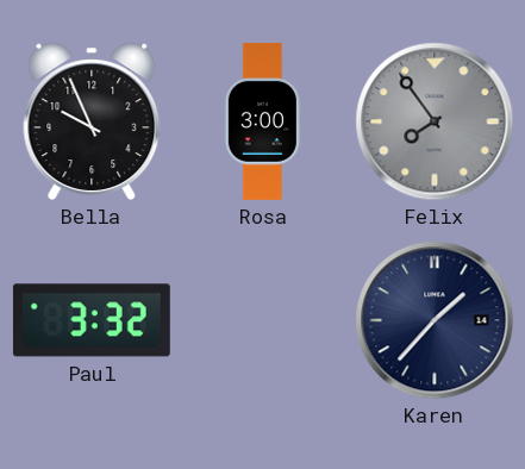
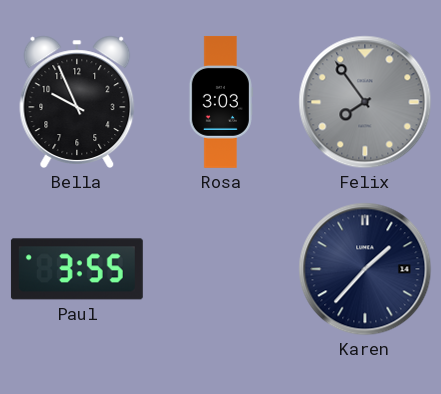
Rosa: 3:00 -> 3:03 (221, 102)
Paul: 3:32 -> 3:55 (77, 269)
